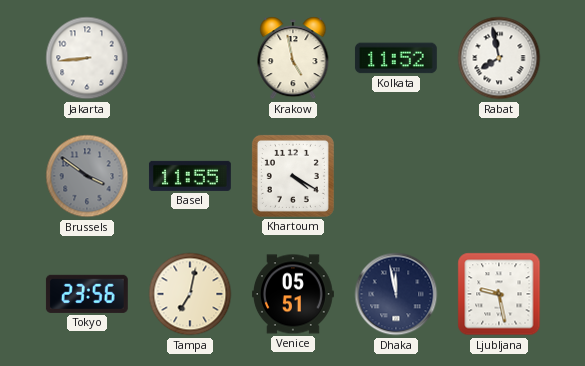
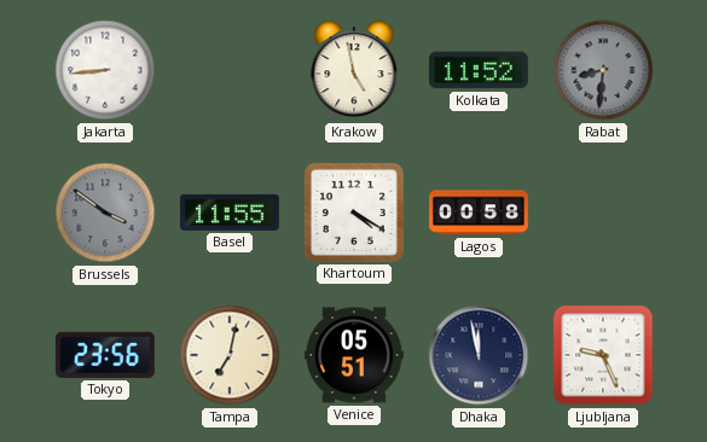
Rabat: 7:58 -> 8:31 (603, 70)
Rabat dial: white -> grey (603, 70)
Lagos: none -> 00:58 (480, 213)
Ljubljana: 9:28 -> 9:26 (603, 355)
